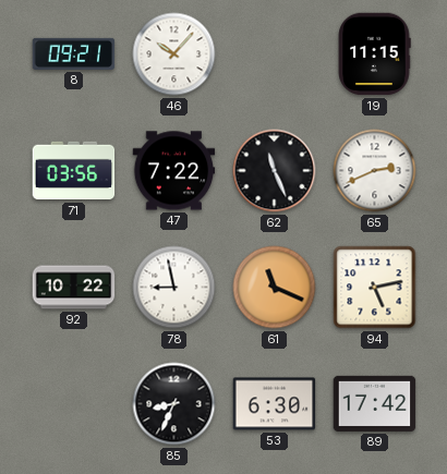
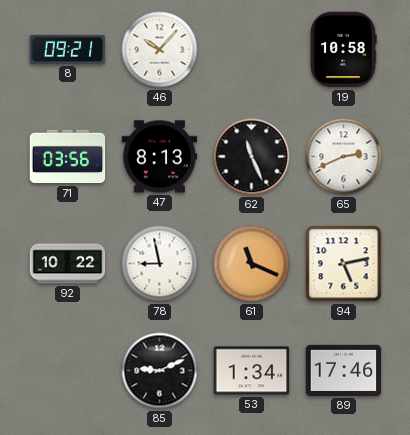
19: 11:15 -> 10:58 (343, 50)
47: 7:22 -> 8:13 (160, 157)
85: 8:34 -> 9:11 (160, 371)
53: 6:30 -> 1:34 (252, 371)
89: 17:42 -> 17:46 (344, 370)
